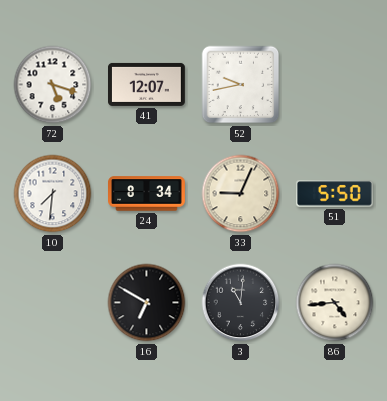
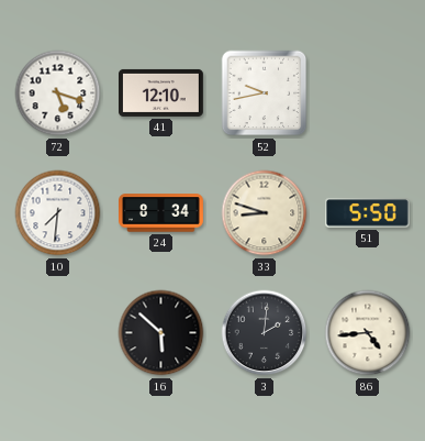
41: 12:07 -> 12:10 (161, 92)
33: 9:04 -> 8:48 (265, 213)
16: 6:50 -> 5:52 (161, 333)
3: 11:01 -> 2:01 (265, 333)
